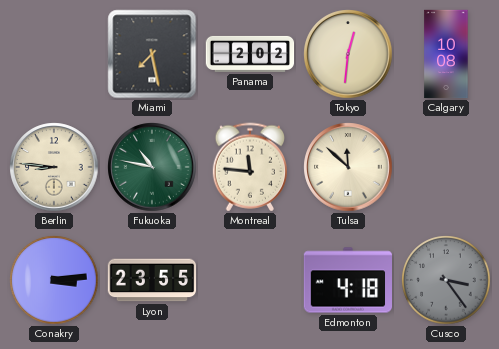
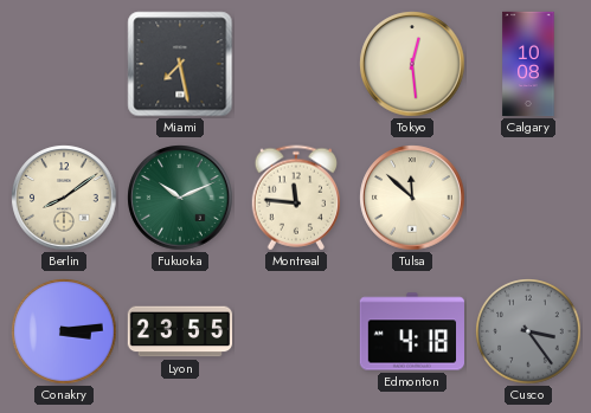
Panama: 2:02 -> none (250, 54)
Tokyo: 12:31 -> 12:29 (412, 64)
Berlin: 8:46 -> 8:09 (64, 198)
Fukuoka: 10:47 -> 10:11 (180, 198)
